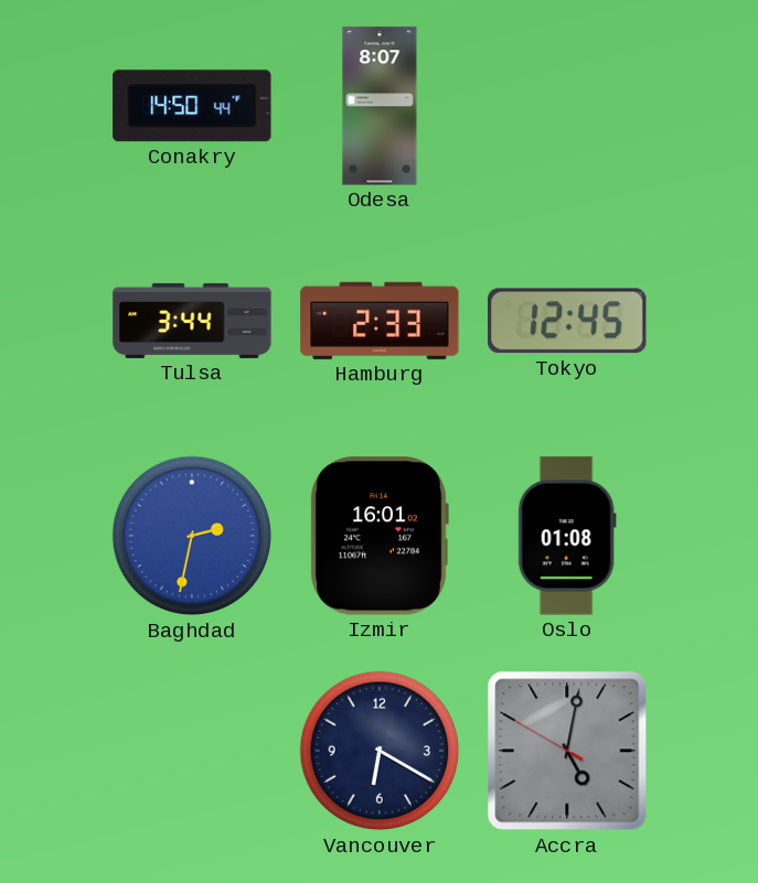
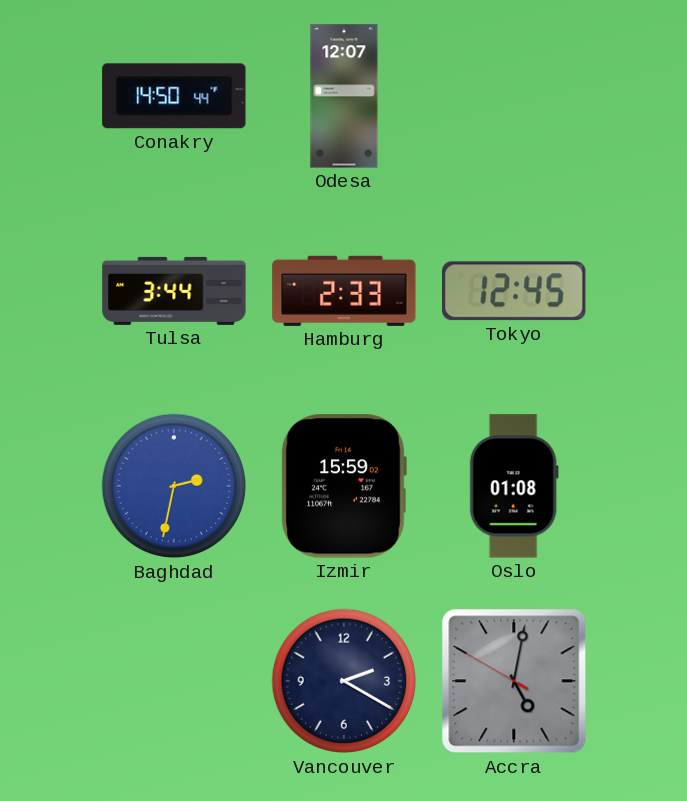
Odesa: 8:07 -> 12:07 (344, 96)
Izmir: 16:01 -> 15:59 (344, 486)
Vancouver: 6:20 -> 2:20 (344, 681)
